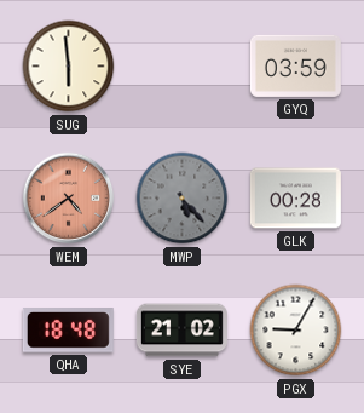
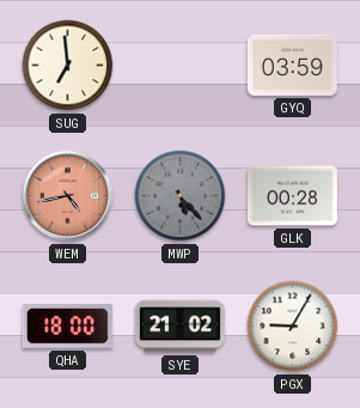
SUG: 5:59 -> 6:59 (68, 66)
WEM: 4:39 -> 4:43 (68, 196)
QHA: 18:48 -> 18:00 (67, 327)
